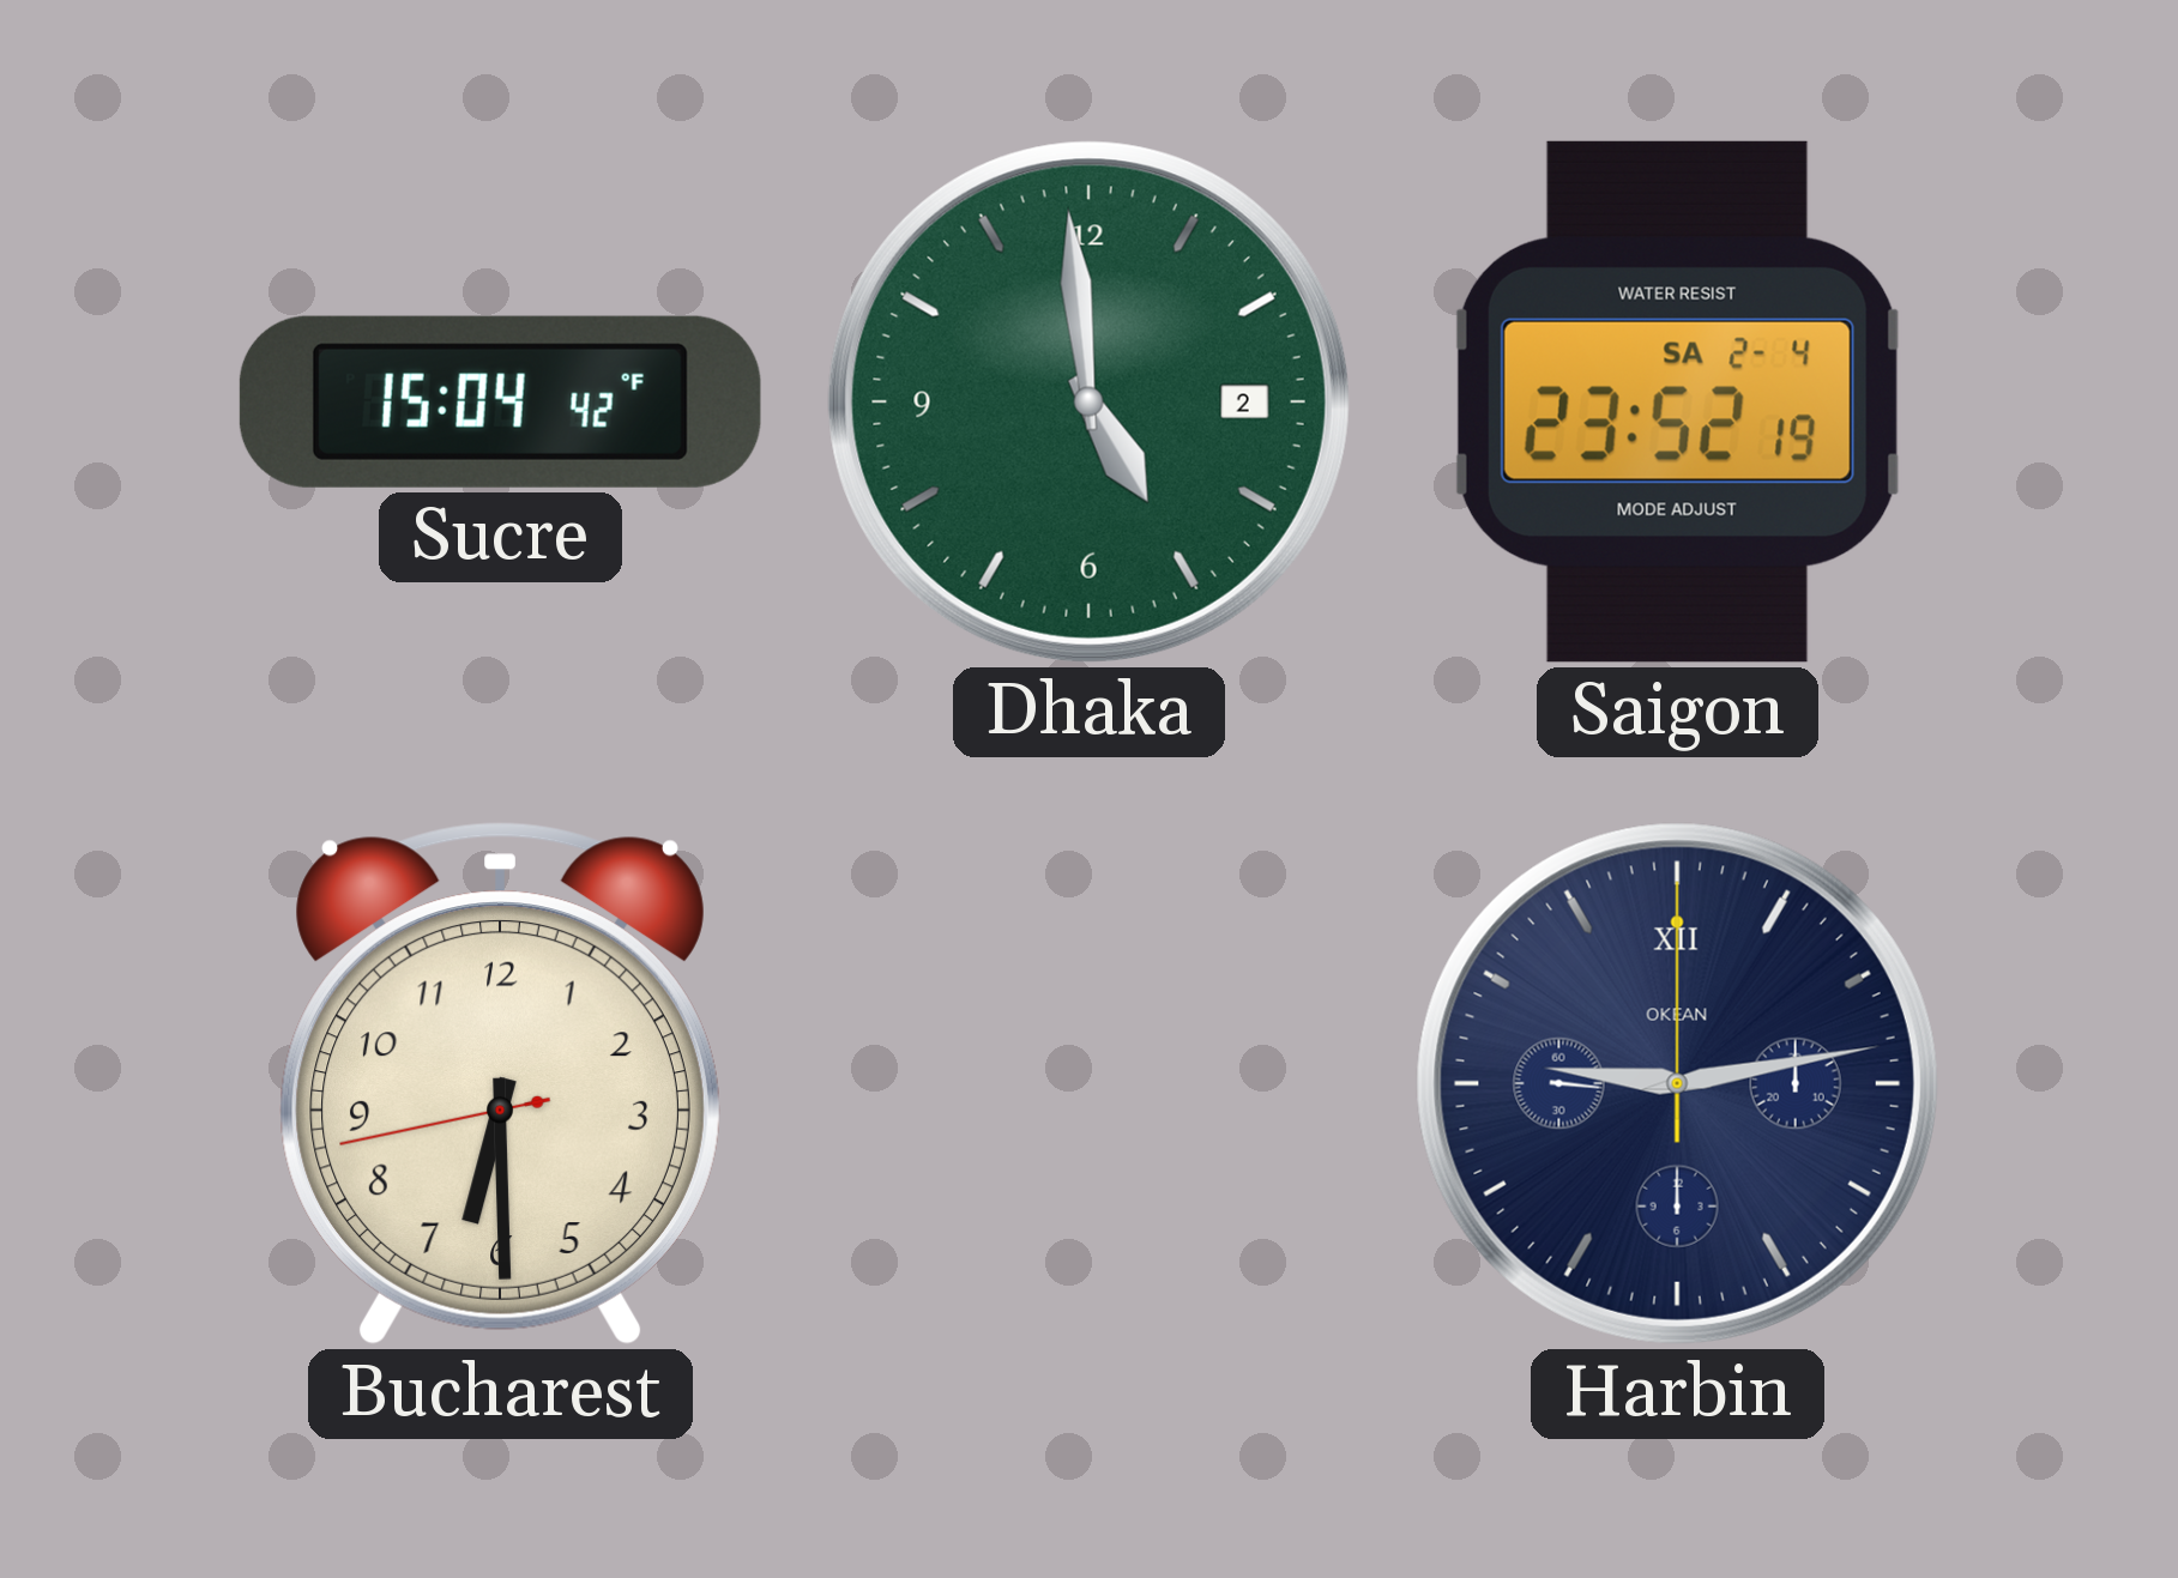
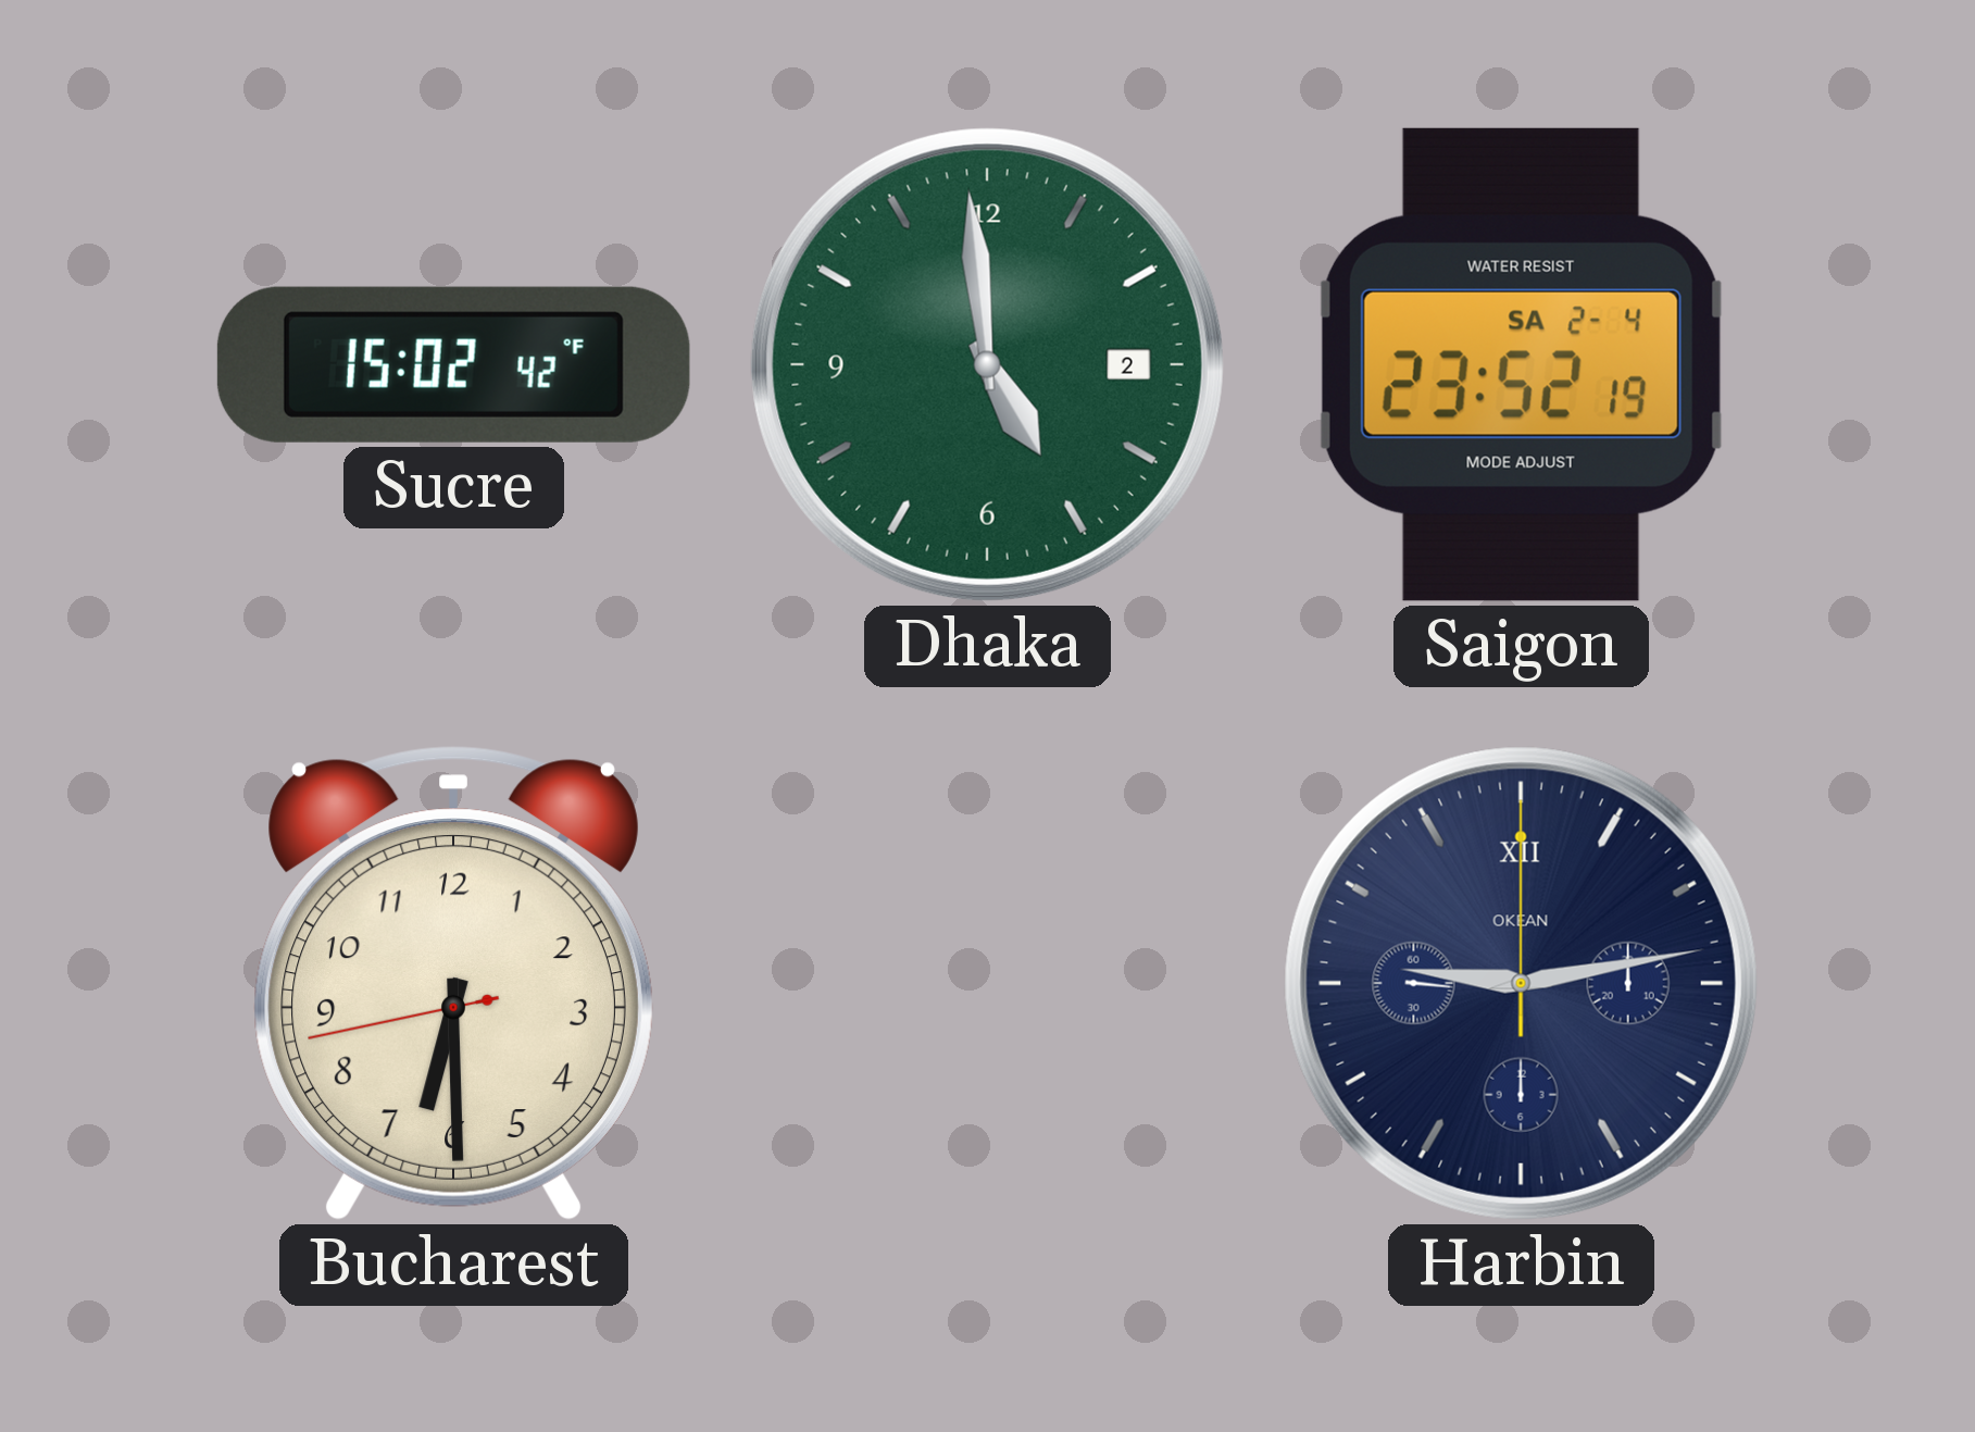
Sucre: 15:04 -> 15:02 (453, 364)
